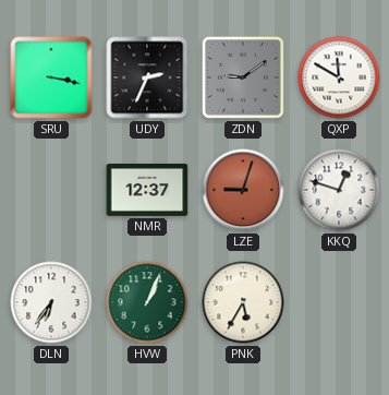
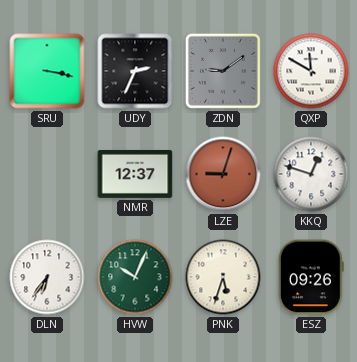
HVW: 1:04 -> 10:04 (135, 277)
PNK: 5:35 -> 5:33 (223, 277)
ESZ: none -> 09:26 (311, 277)
